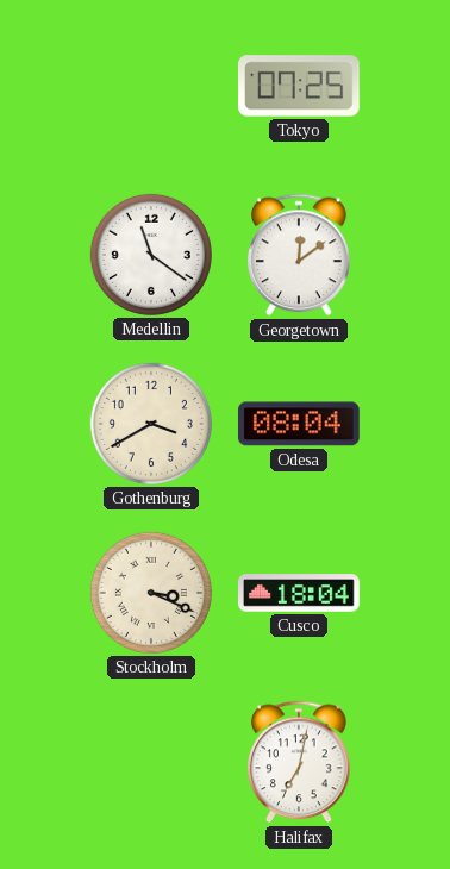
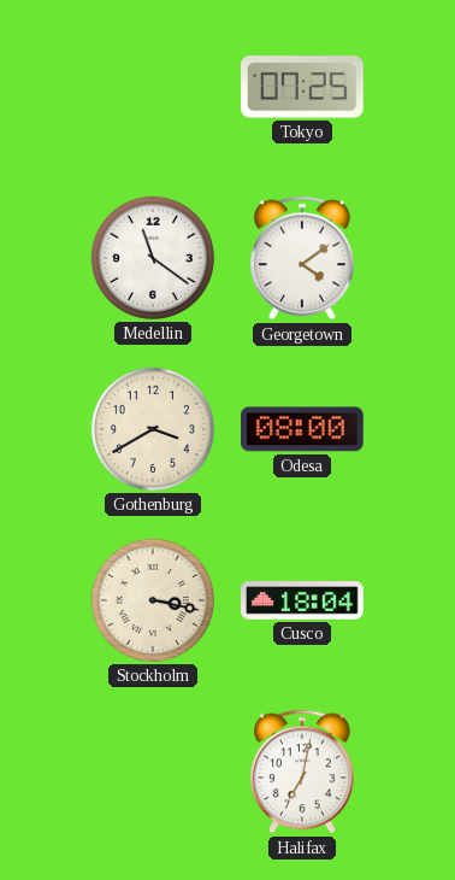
Georgetown: 12:09 -> 4:09 (303, 258)
Odesa: 08:04 -> 08:00 (302, 429)
Stockholm: 3:19 -> 3:17 (153, 600)
